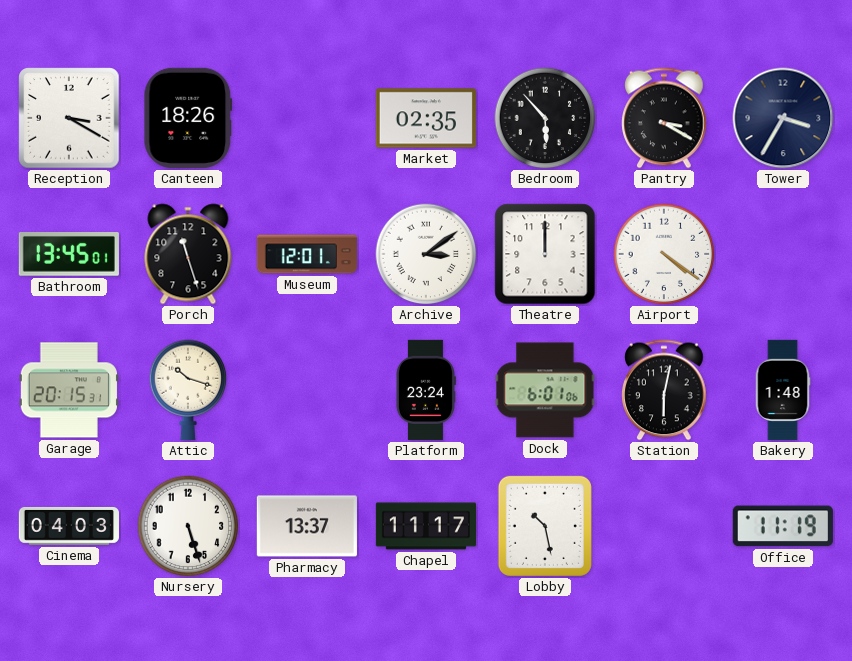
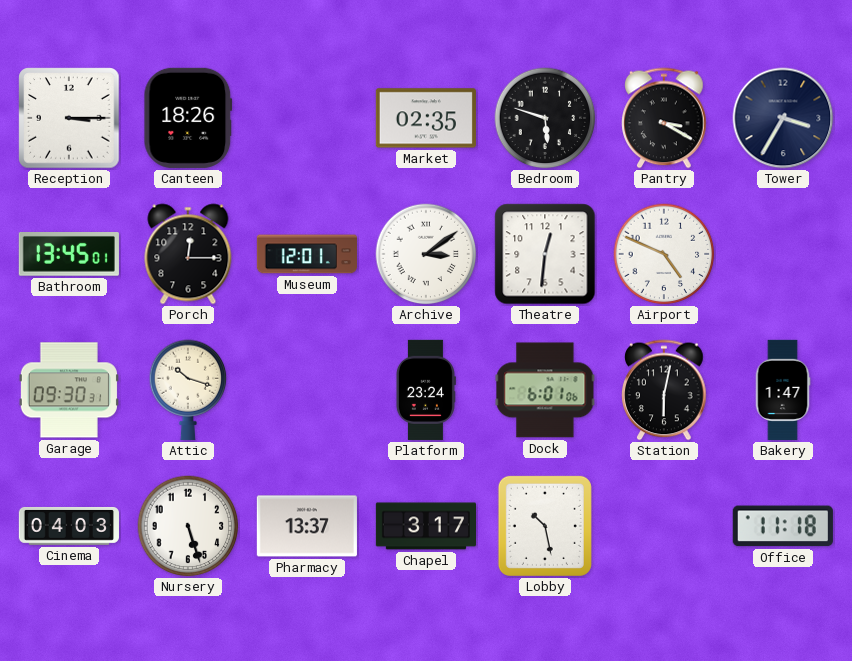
Reception: 3:20 -> 3:15 (69, 118)
Bedroom: 5:53 -> 5:48 (545, 118)
Porch: 11:27 -> 12:15 (188, 254)
Theatre: 12:00 -> 12:31 (545, 254)
Airport: 4:21 -> 4:49 (664, 254)
Garage: 20:15 -> 09:30 (69, 390)
Bakery: 1:48 -> 1:47 (783, 390)
Chapel: 11:17 -> 3:17 (425, 526)
Office: 11:19 -> 11:18 (783, 526)
